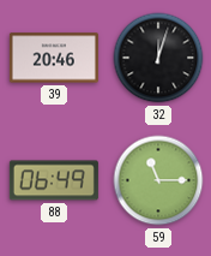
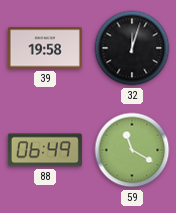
39: 20:46 -> 19:58 (45, 48)
59: 11:15 -> 11:20 (132, 150)
